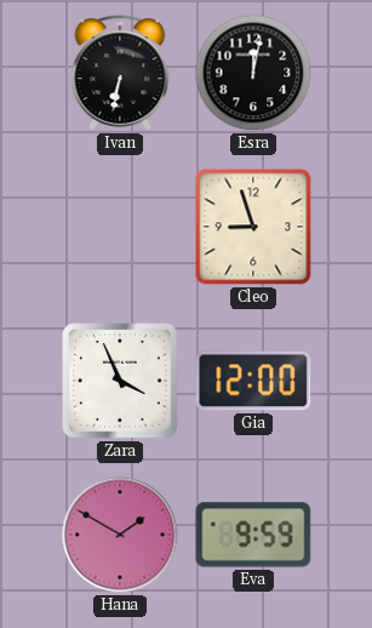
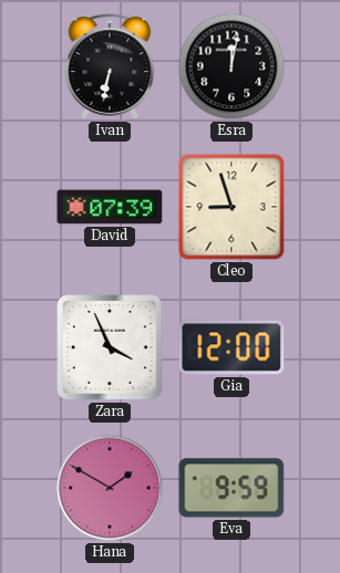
David: none -> 07:39 (110, 207)
